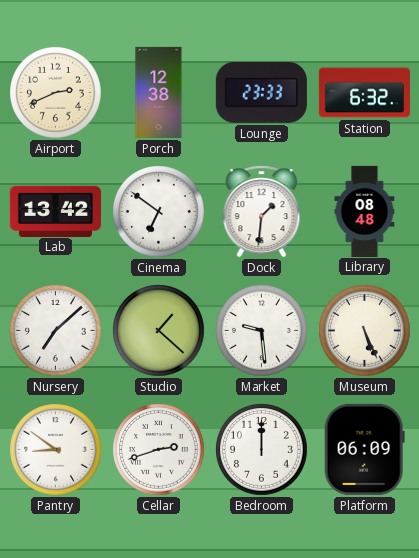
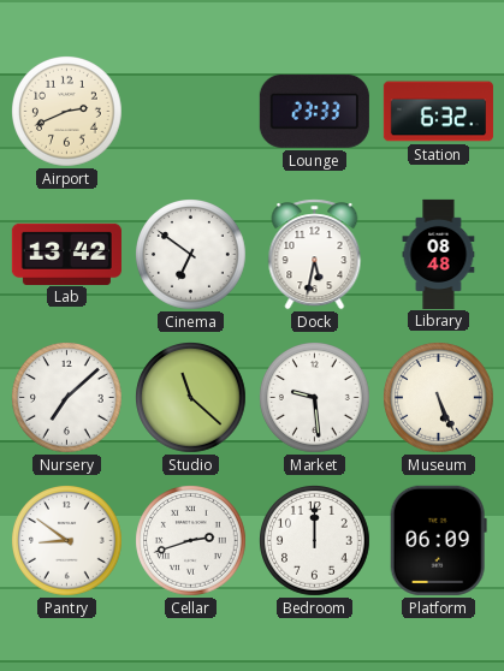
Porch: 12:38 -> none (159, 92)
Dock: 1:31 -> 5:32 (315, 255)
Studio: 1:22 -> 11:22 (191, 398)
